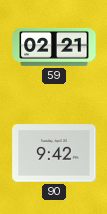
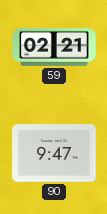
90: 9:42 -> 9:47 (54, 153)
